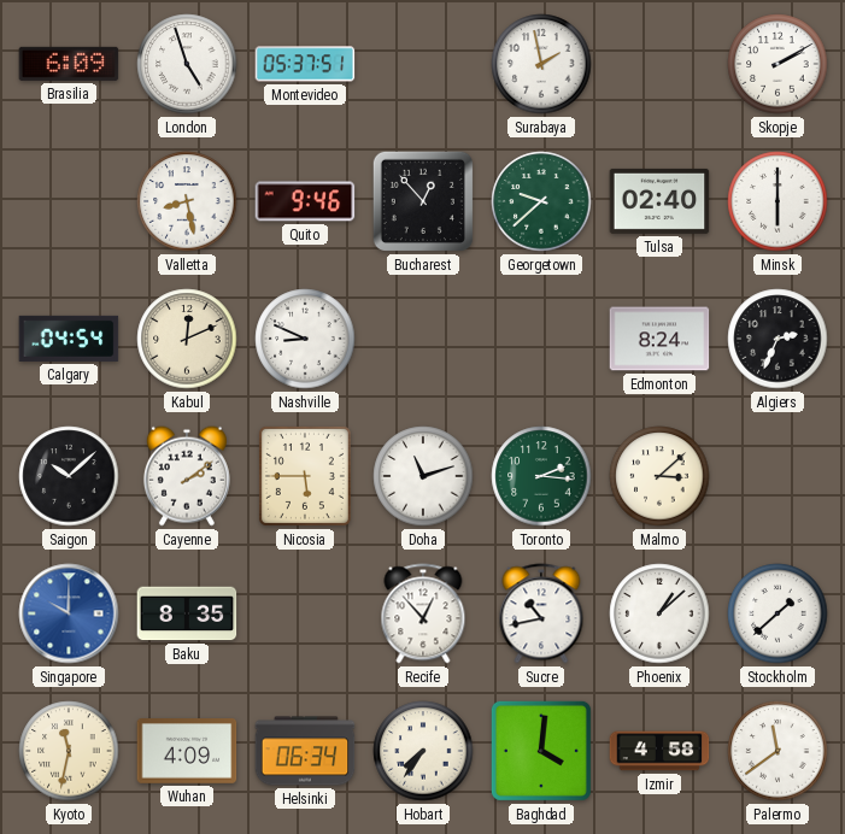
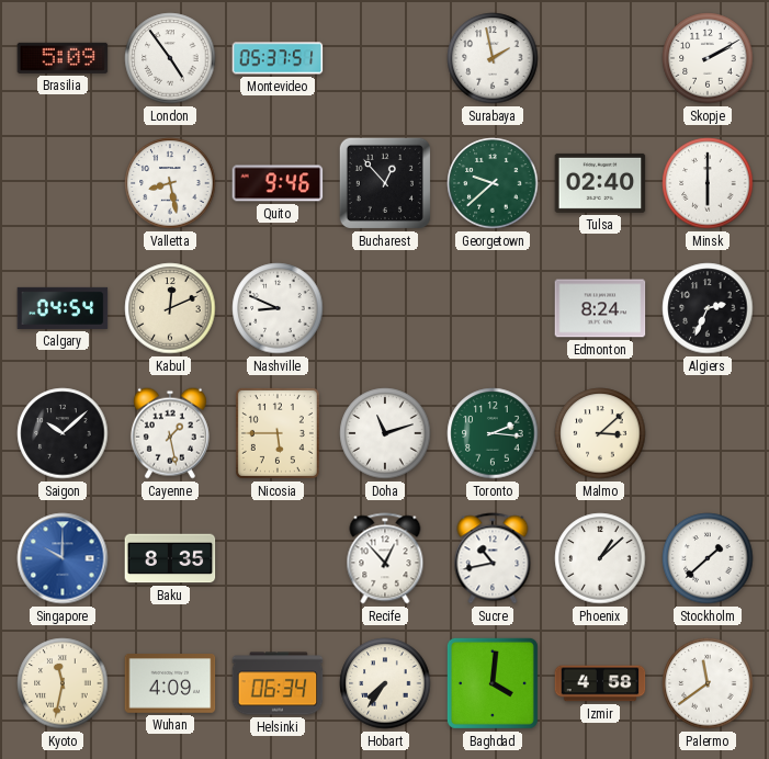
Brasilia: 6:09 -> 5:09 (63, 58)
London: 4:57 -> 4:54 (170, 58)
Cayenne: 2:09 -> 1:28 (170, 433)
